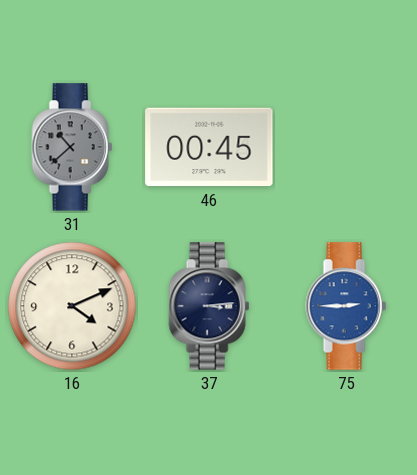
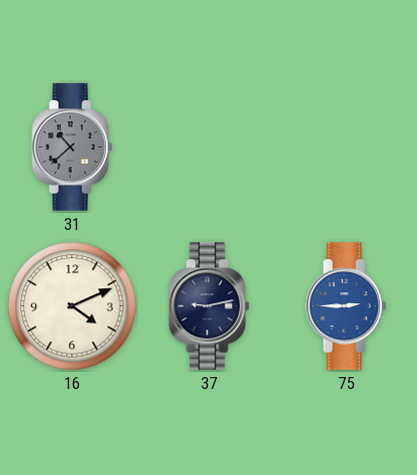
46: 00:45 -> none (209, 147)
37: 3:14 -> 9:13 (209, 306)
